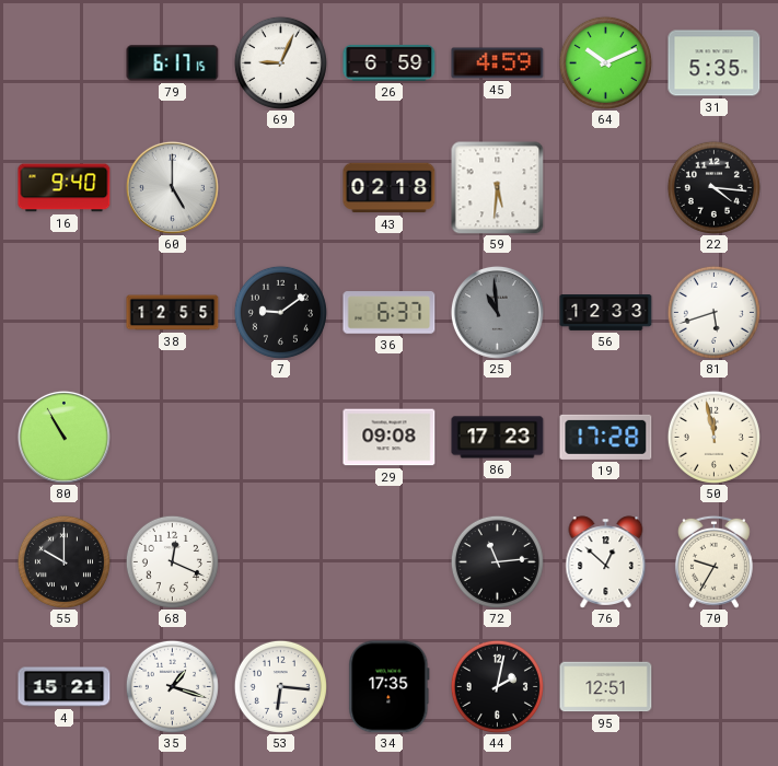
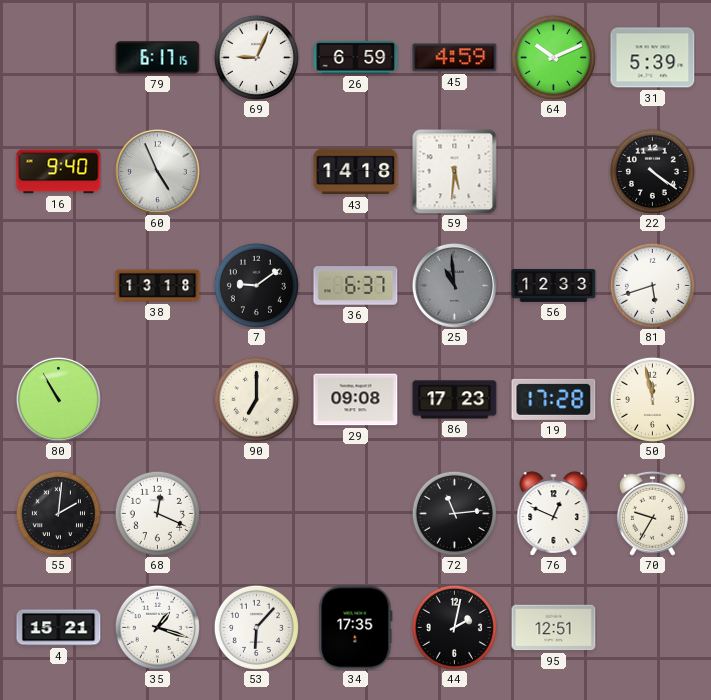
31: 5:35 -> 5:39 (653, 58)
60: 5:00 -> 4:56 (157, 171)
43: 02:18 -> 14:18 (356, 172)
22: 4:16 -> 4:21 (652, 171)
38: 12:55 -> 13:18 (158, 286)
90: none -> 7:00 (256, 399)
55: 10:00 -> 2:01 (58, 513)
76: 12:52 -> 12:49 (554, 514)
53: 6:16 -> 6:07 (256, 627)
